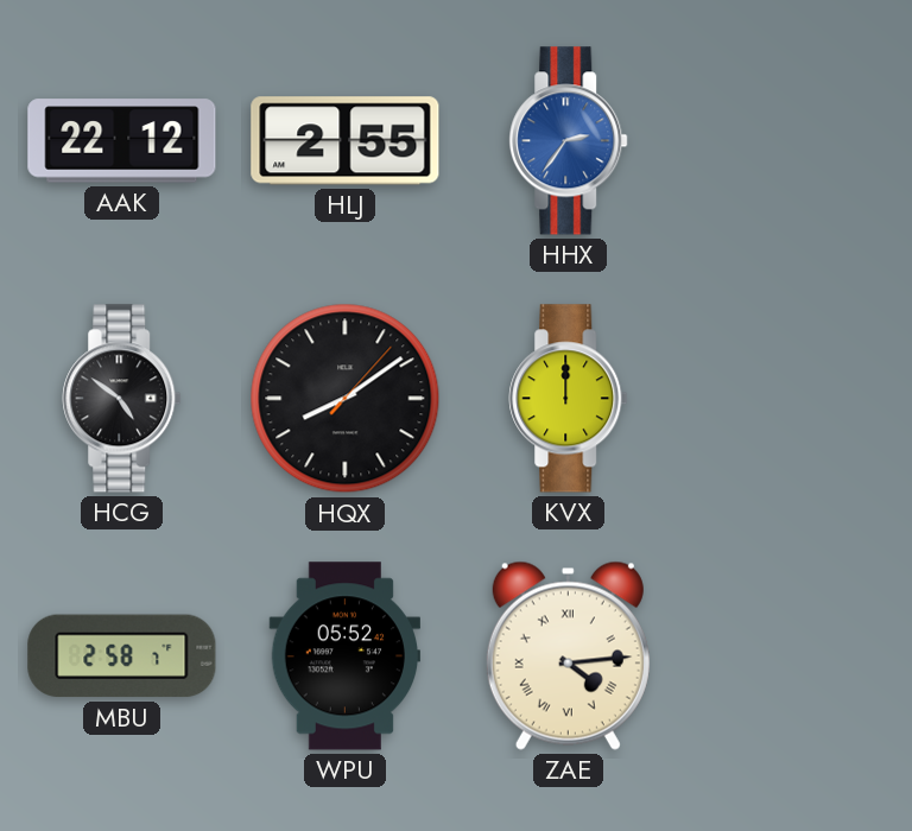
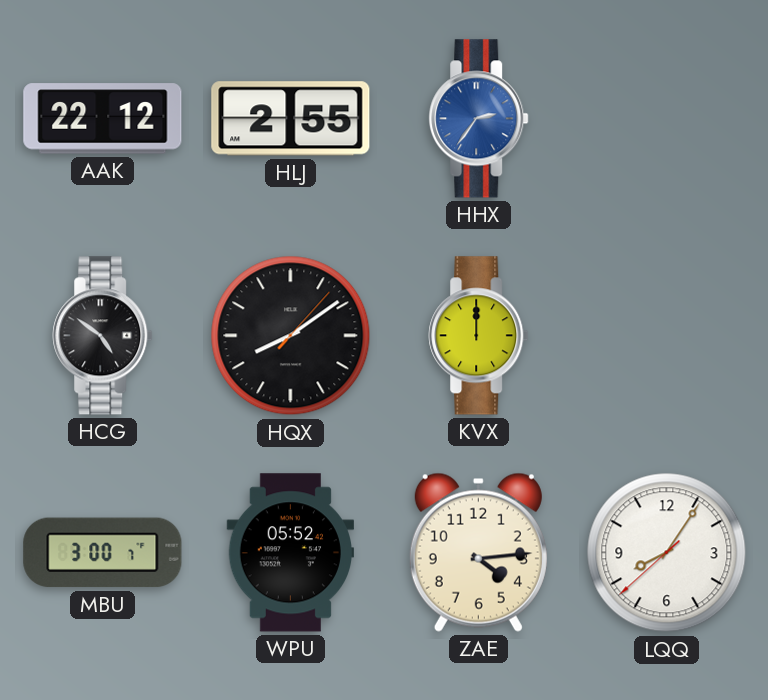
MBU: 2:58 -> 3:00 (103, 553)
ZAE numerals: Roman -> Arabic (478, 552)
LQQ: none -> 8:05 (667, 553)
